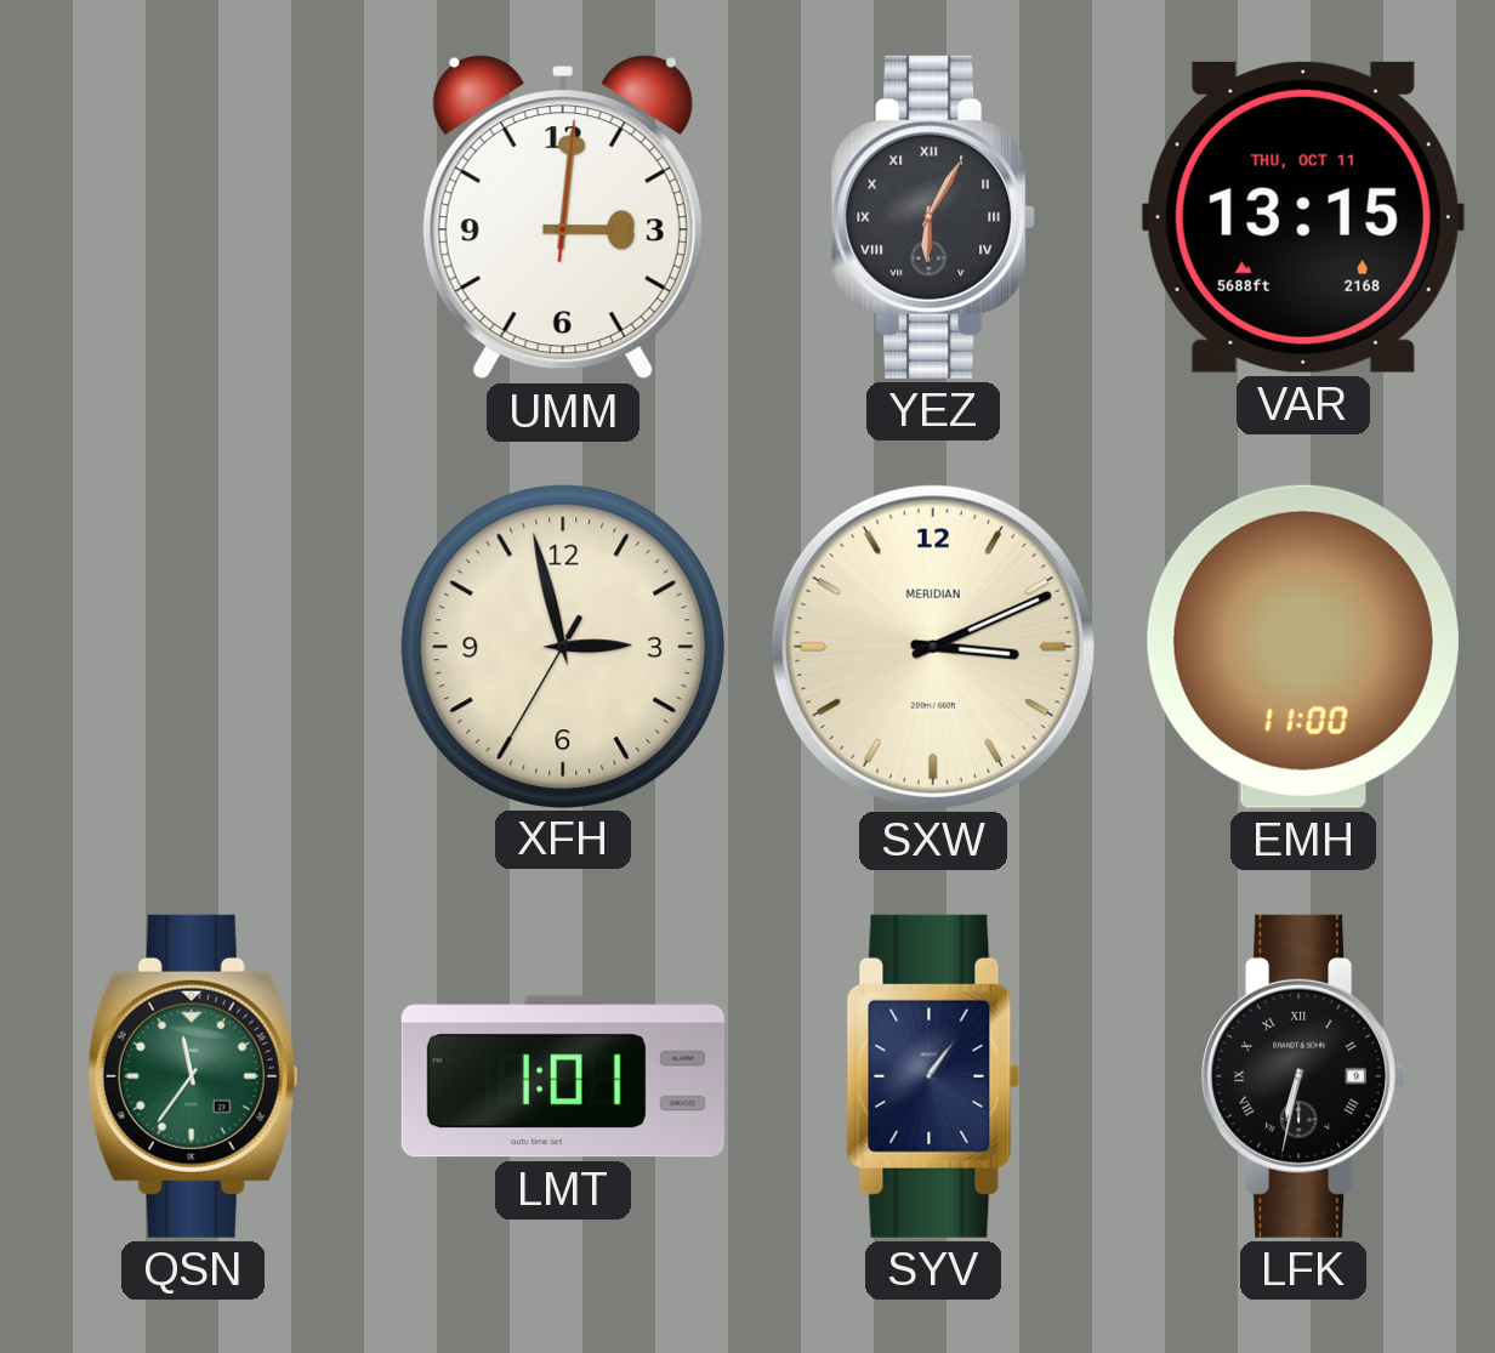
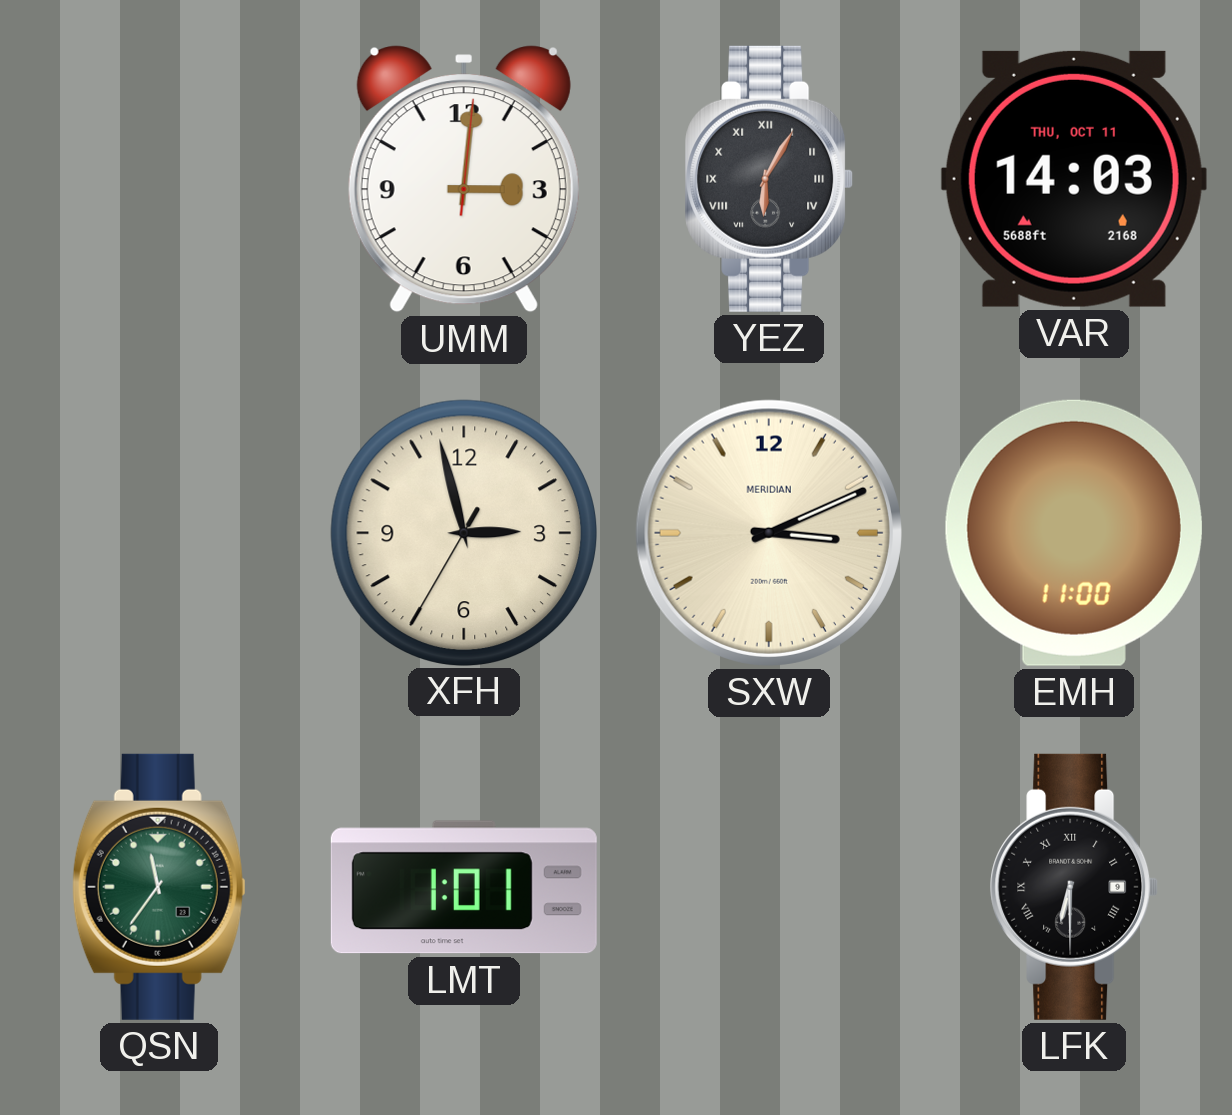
VAR: 13:15 -> 14:03 (1074, 179)
SYV: 1:06 -> none (933, 1076)
LFK: 6:32 -> 6:30 (1074, 887)
